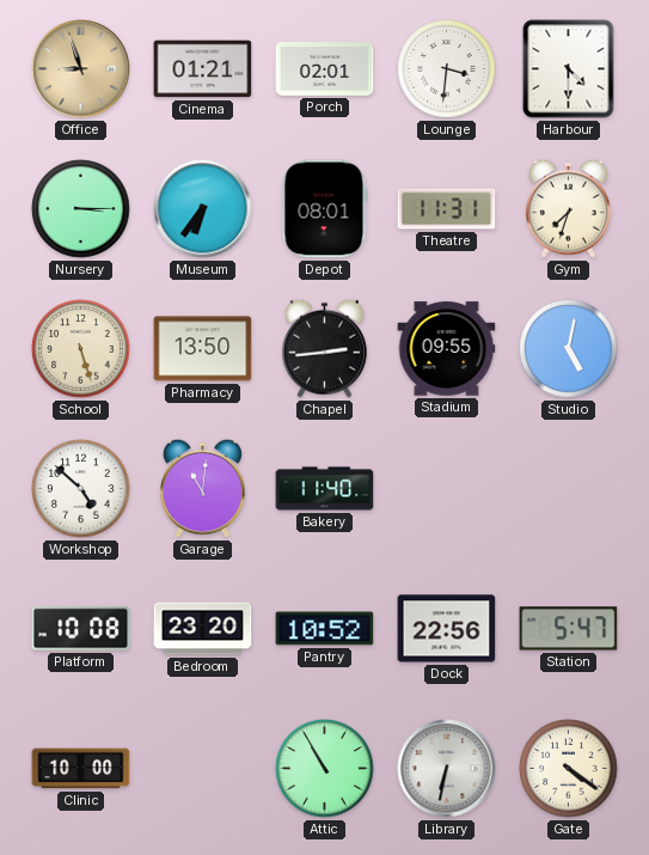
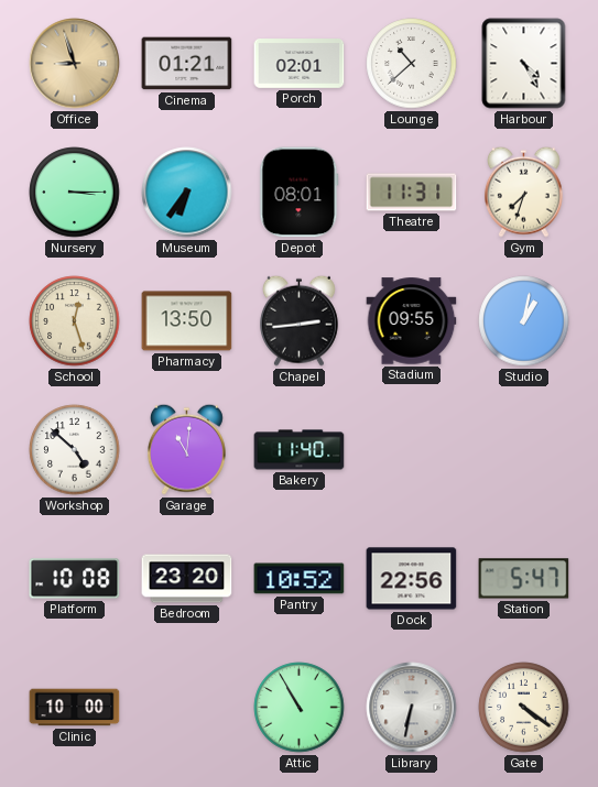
Lounge: 3:31 -> 10:38 (412, 64)
Harbour: 4:30 -> 4:25 (524, 64)
School: 5:27 -> 12:27 (75, 321)
Studio: 5:02 -> 1:02 (524, 321)
